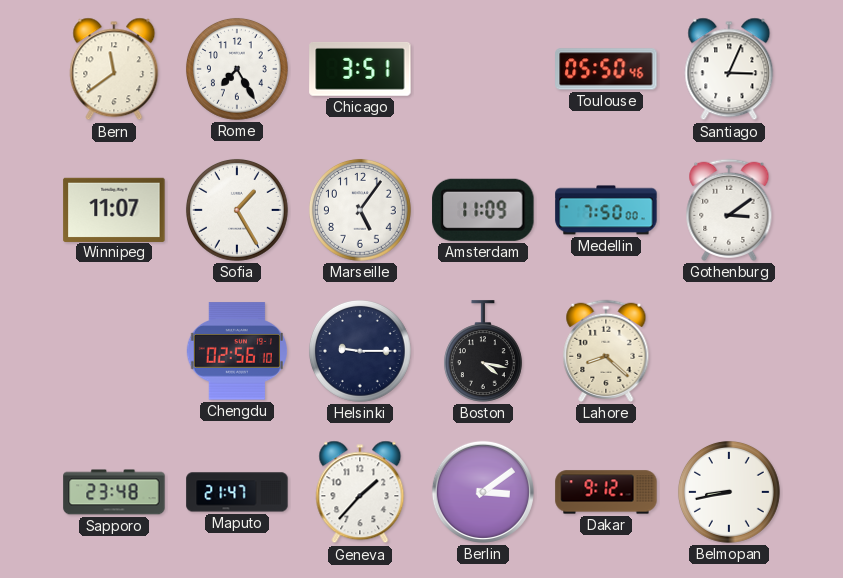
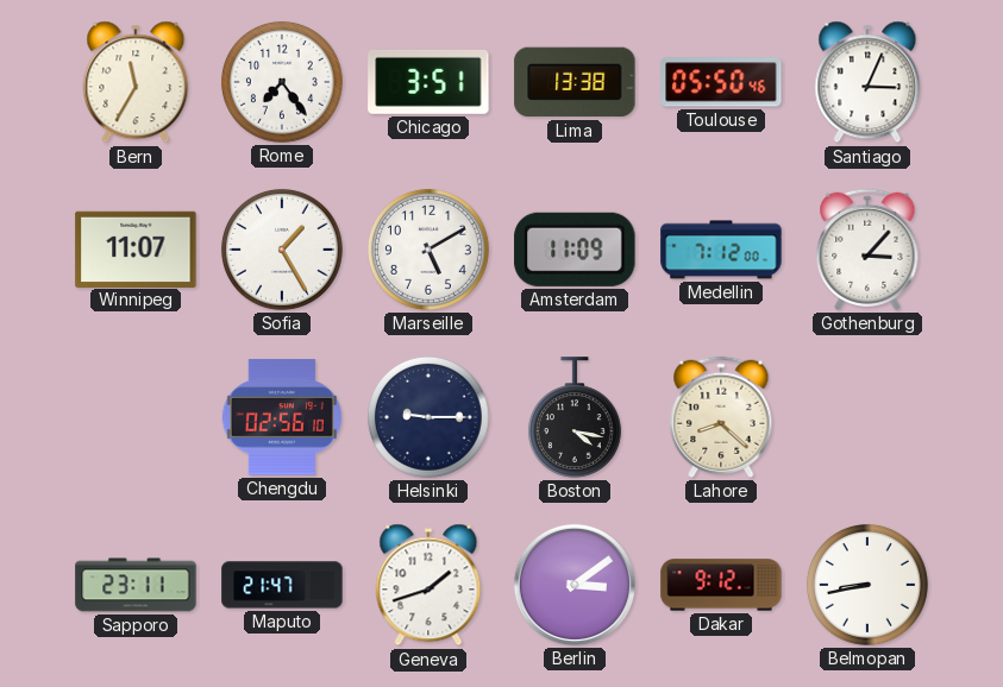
Bern: 11:39 -> 11:35 (136, 82)
Rome: 7:25 -> 7:24 (282, 82)
Lima: none -> 13:38 (575, 82)
Marseille: 5:06 -> 5:10 (428, 250)
Medellin: 7:50 -> 7:12 (721, 250)
Gothenburg: 3:09 -> 3:07 (867, 250)
Sapporo: 23:48 -> 23:11 (136, 585)
Geneva: 1:37 -> 1:42 (428, 585)
